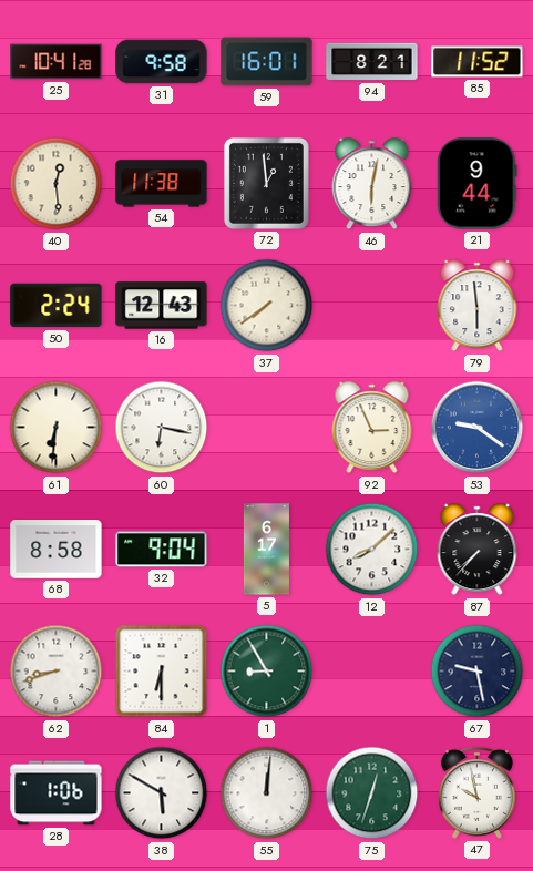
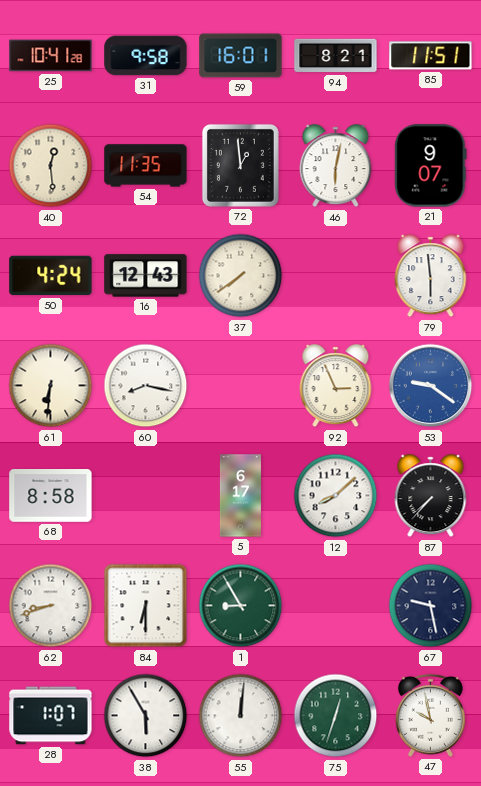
85: 11:52 -> 11:51 (431, 56)
54: 11:38 -> 11:35 (146, 166)
21: 9:44 -> 9:07 (431, 166)
50: 2:24 -> 4:24 (51, 276)
60: 6:17 -> 8:17 (146, 386)
32: 9:04 -> none (162, 550)
28: 1:06 -> 1:07 (51, 716)
38: 5:50 -> 5:55 (146, 716)
